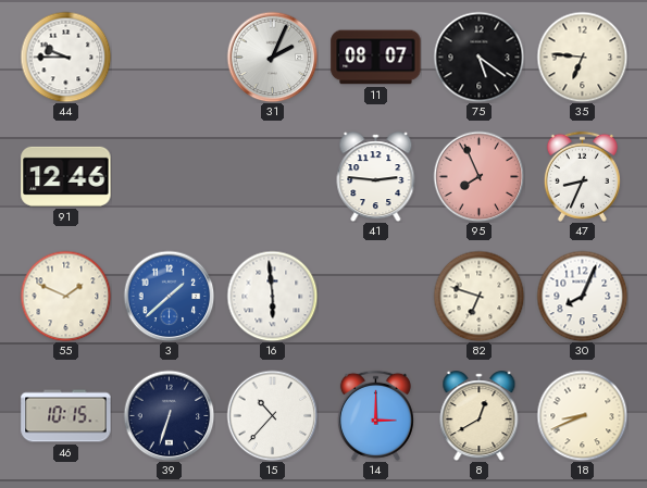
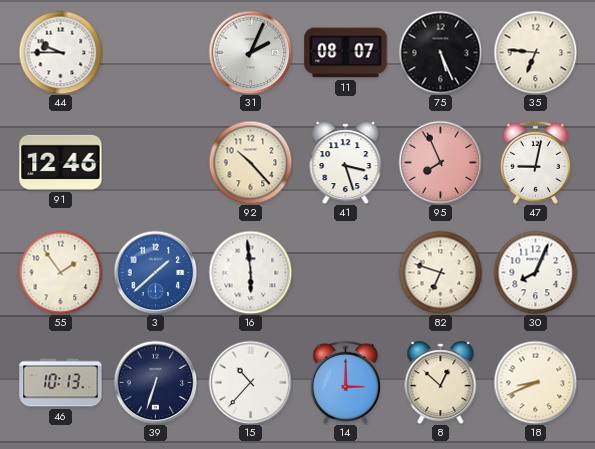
75: 5:21 -> 5:26 (440, 52)
92: none -> 10:23 (250, 162)
41: 2:46 -> 3:27 (346, 163)
47: 8:34 -> 9:02 (535, 162)
55: 1:49 -> 1:54 (60, 272)
46: 10:15 -> 10:13 (61, 383)
8: 12:40 -> 12:52 (441, 383)
